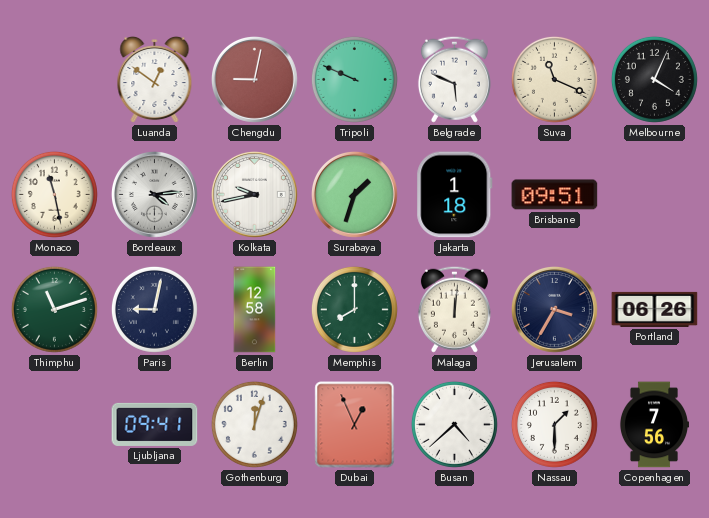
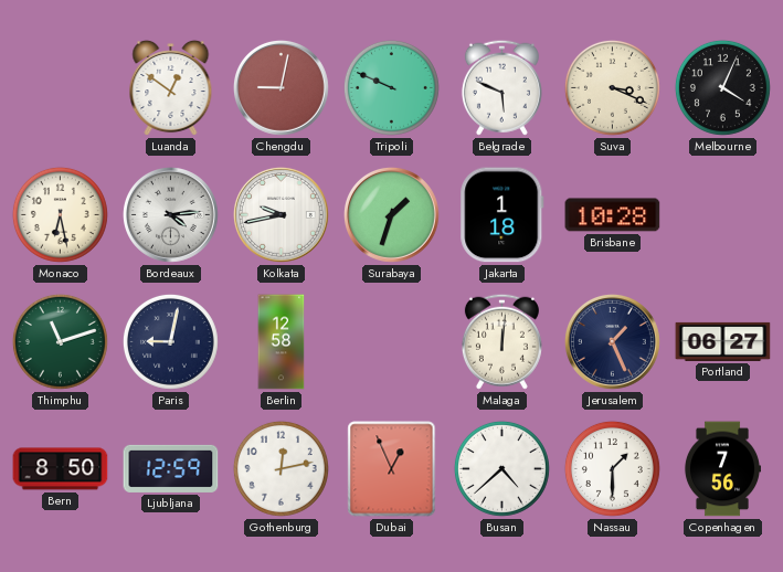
Suva: 11:19 -> 3:19 (612, 87)
Monaco: 11:28 -> 6:28 (60, 214)
Brisbane: 09:51 -> 10:28 (613, 215)
Memphis: 8:00 -> none (354, 309)
Jerusalem: 3:35 -> 1:26 (613, 342)
Portland: 06:26 -> 06:27 (723, 341)
Bern: none -> 8:50 (61, 469)
Ljubljana: 09:41 -> 12:59 (171, 468)
Gothenburg: 12:03 -> 12:13 (281, 468)
